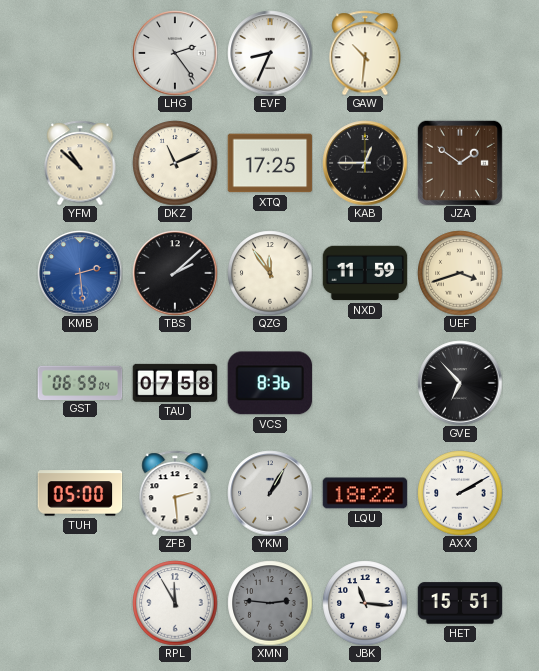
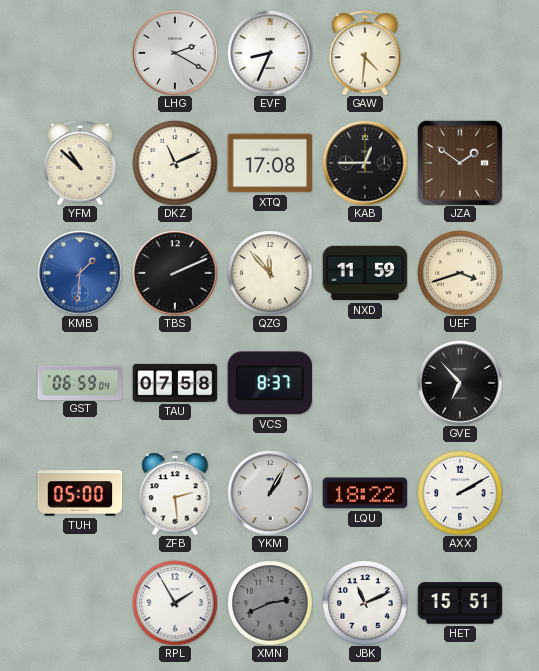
LHG: 2:24 -> 2:20 (175, 53)
GAW: 10:31 -> 4:31 (365, 53)
XTQ: 17:25 -> 17:08 (270, 163)
KMB: 2:29 -> 1:31 (80, 273)
TBS: 2:08 -> 2:11 (175, 273)
QZG: 11:54 -> 11:53 (270, 273)
VCS: 8:36 -> 8:37 (269, 383)
RPL: 11:55 -> 1:55 (175, 603)
XMN: 2:46 -> 2:41 (270, 603)
JBK: 11:16 -> 11:11 (365, 603)
